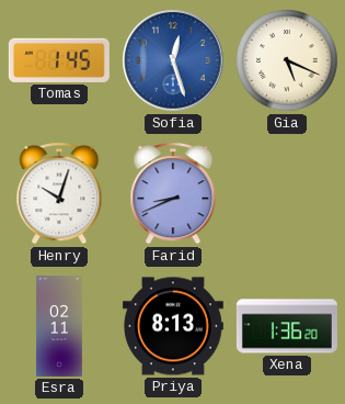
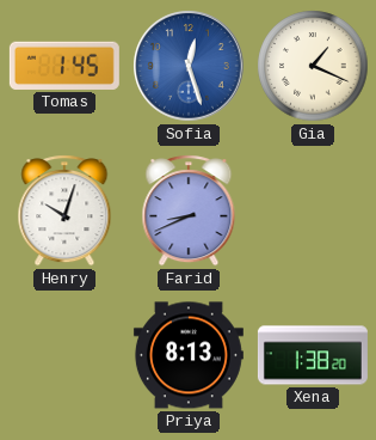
Gia: 5:19 -> 1:19 (313, 66)
Esra: 02:11 -> none (59, 326)
Xena: 1:36 -> 1:38 (313, 355)
